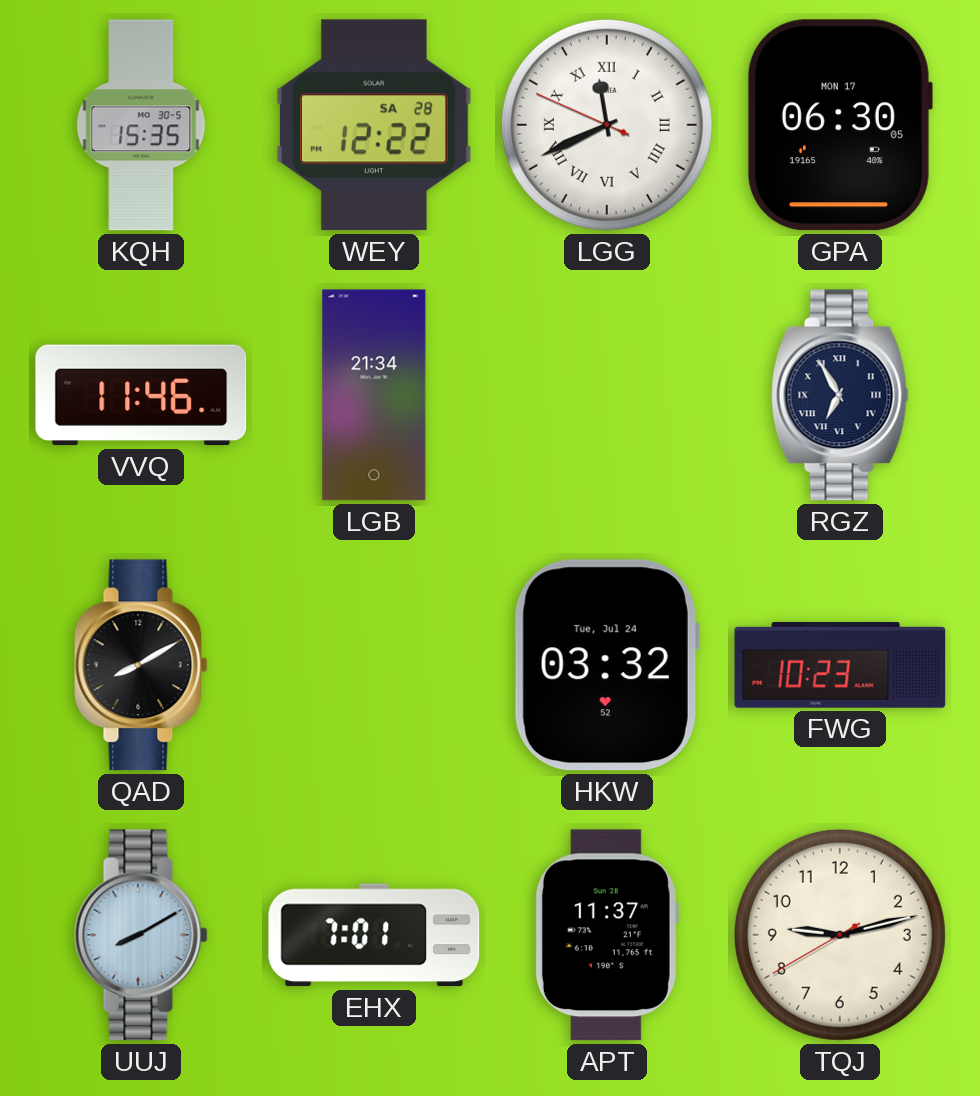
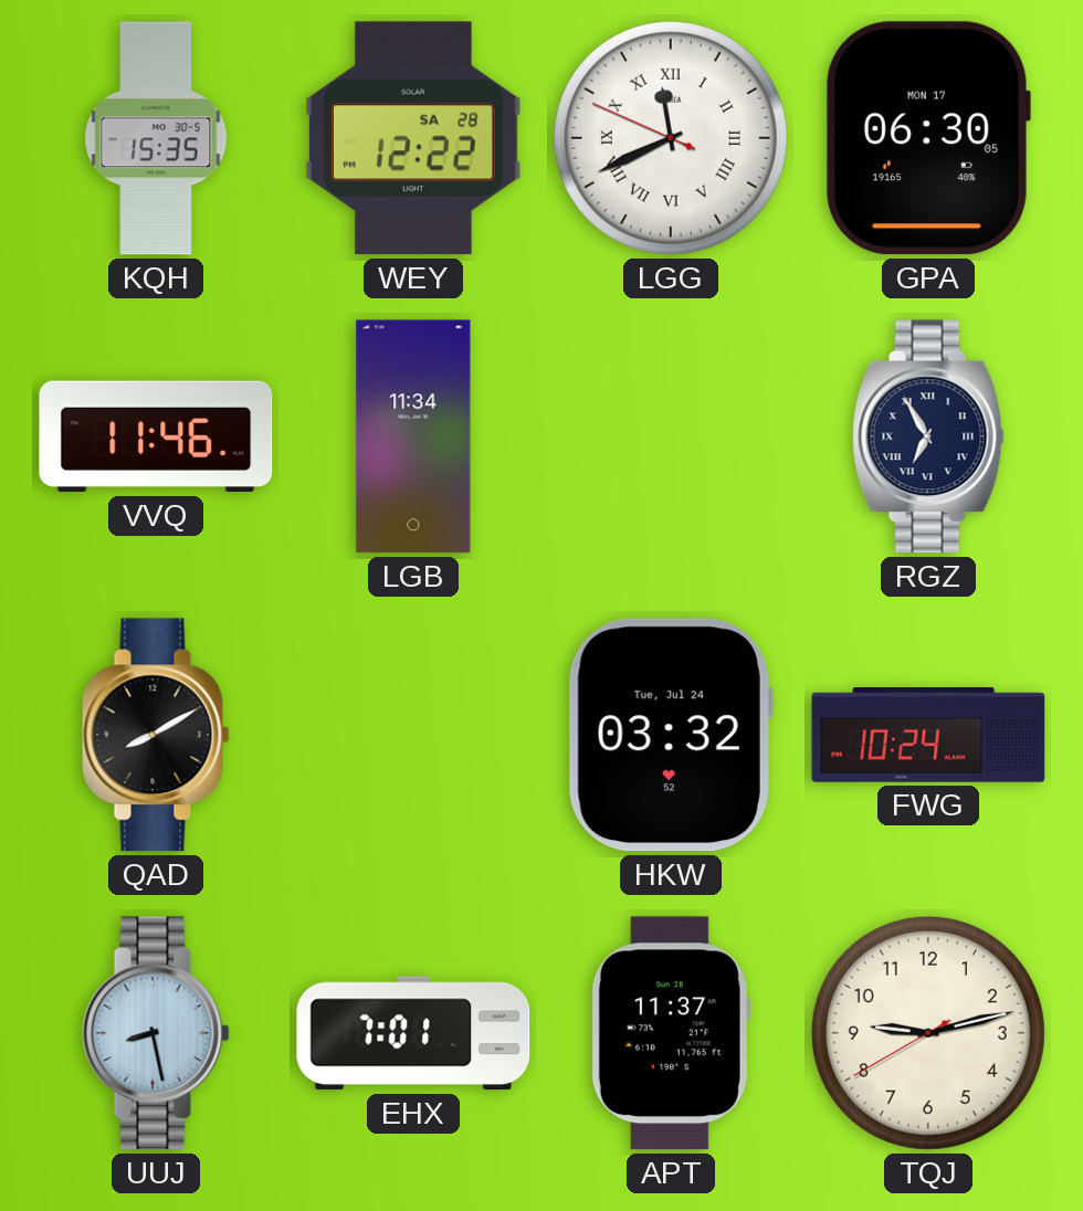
LGB: 21:34 -> 11:34 (413, 436)
FWG: 10:23 -> 10:24 (928, 735)
UUJ: 8:10 -> 8:28 (156, 1033)
